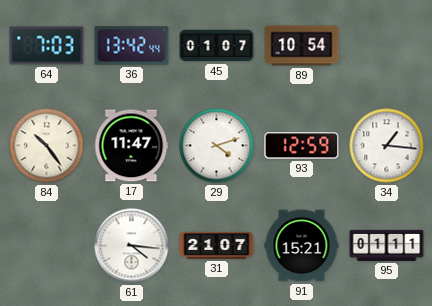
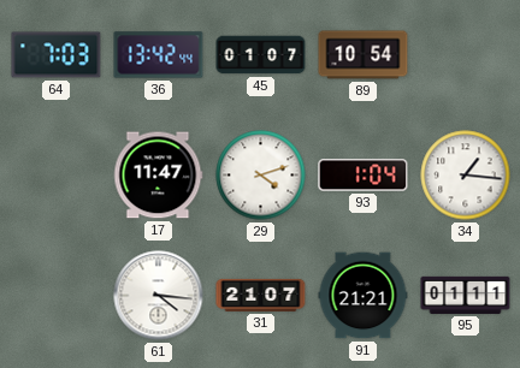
84: 10:24 -> none (47, 146)
93: 12:59 -> 1:04 (364, 176)
91: 15:21 -> 21:21 (364, 296)
